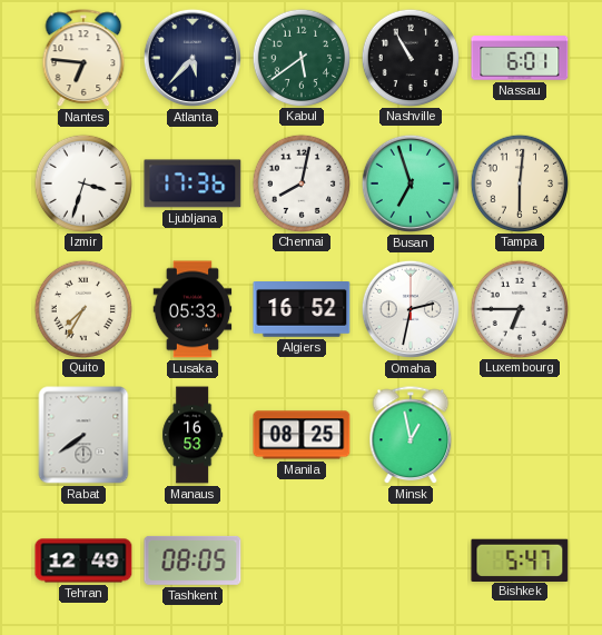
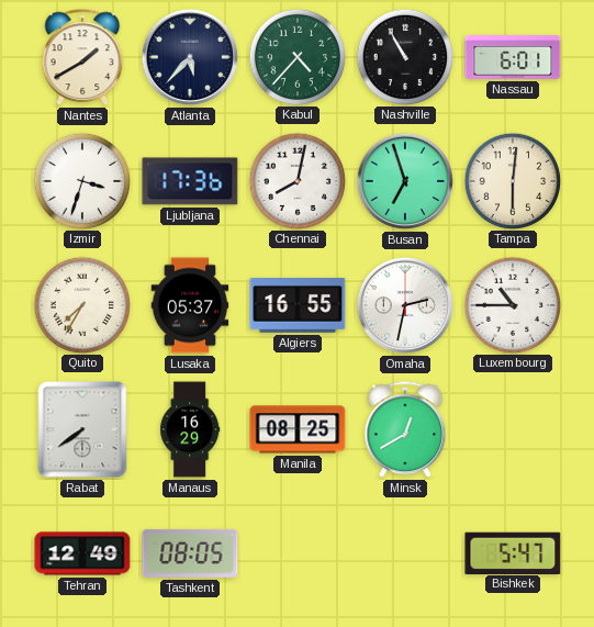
Nantes: 6:46 -> 1:40 (82, 58)
Kabul: 5:39 -> 4:37 (296, 56)
Lusaka: 05:33 -> 05:37 (190, 305)
Algiers: 16:52 -> 16:55 (298, 306)
Luxembourg: 6:45 -> 10:45 (512, 304)
Manaus: 16:53 -> 16:29 (190, 429)
Minsk: 12:58 -> 12:40 (405, 430)
